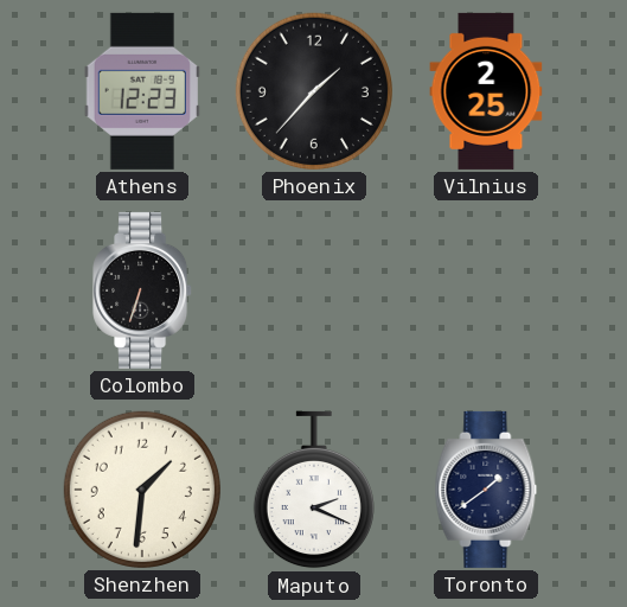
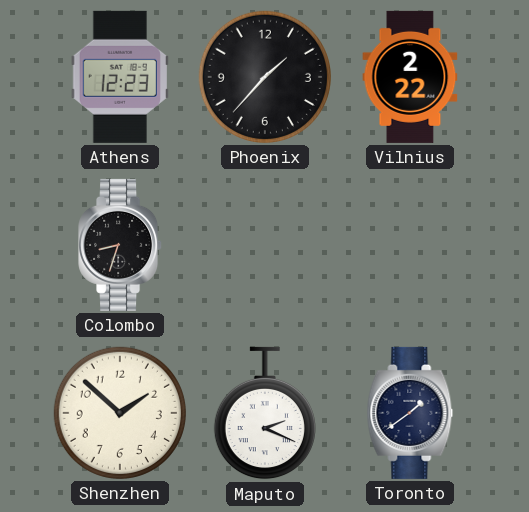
Vilnius: 2:25 -> 2:22 (410, 77)
Colombo: 6:33 -> 8:33 (121, 245)
Shenzhen: 1:31 -> 1:52 (120, 413)
